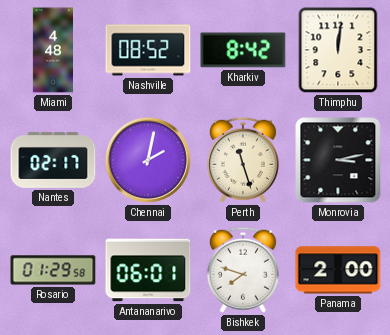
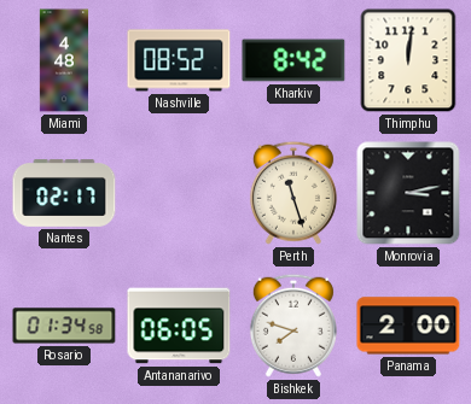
Chennai: 2:02 -> none (148, 160)
Rosario: 01:29 -> 01:34 (64, 326)
Antananarivo: 06:01 -> 06:05 (179, 326)
